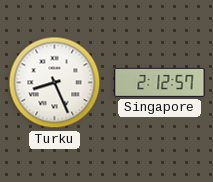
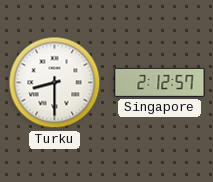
Turku: 8:26 -> 8:30 (55, 83)
